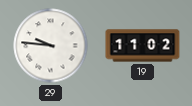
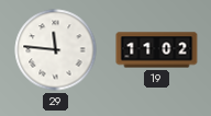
29: 9:46 -> 11:46 (56, 50)
